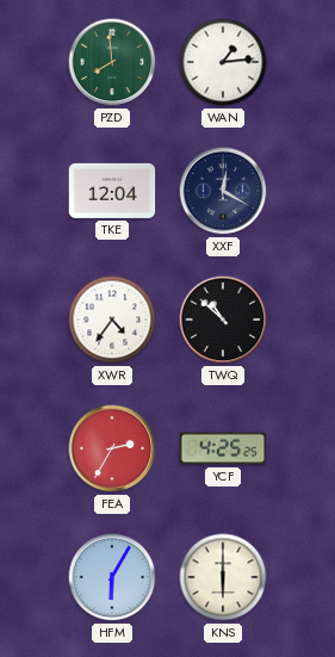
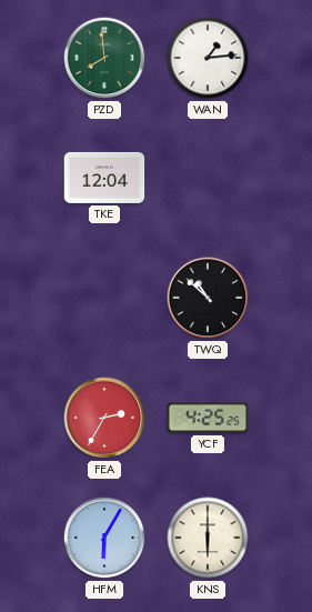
XXF: 12:20 -> none (223, 191)
XWR: 4:36 -> none (112, 320)
